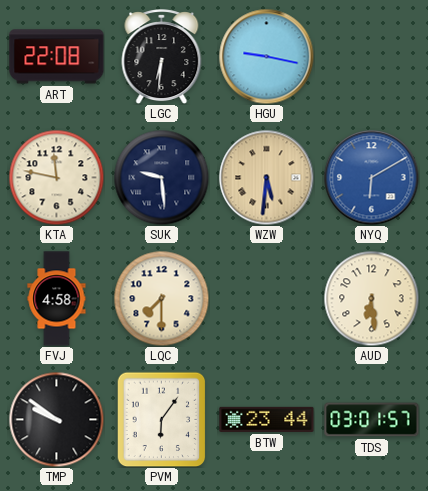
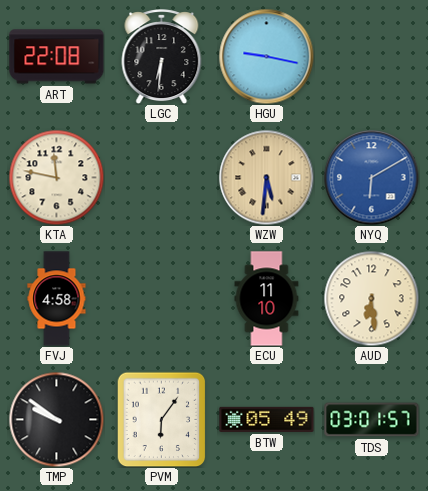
SUK: 9:29 -> none (161, 177)
LQC: 7:30 -> none (161, 298)
ECU: none -> 11:10 (267, 299)
BTW: 23:44 -> 05:49 (267, 419)
